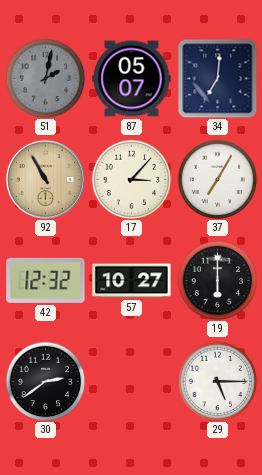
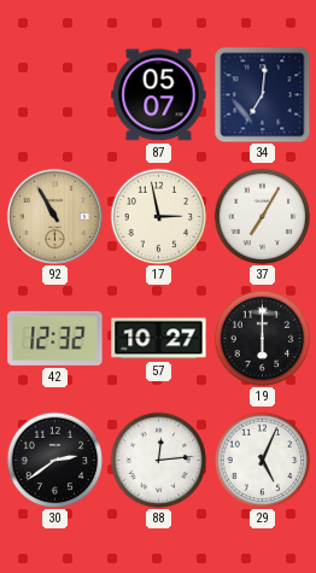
51: 2:02 -> none (45, 78)
17: 3:07 -> 2:58 (158, 216)
88: none -> 12:14 (158, 460)
29: 5:15 -> 5:04 (262, 460)
